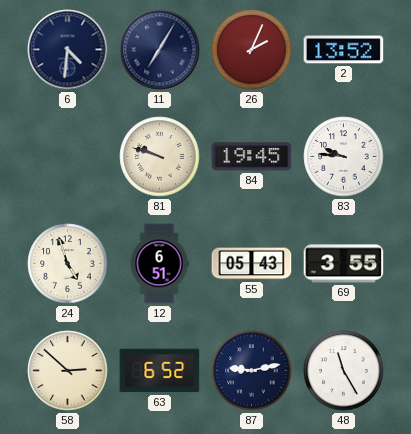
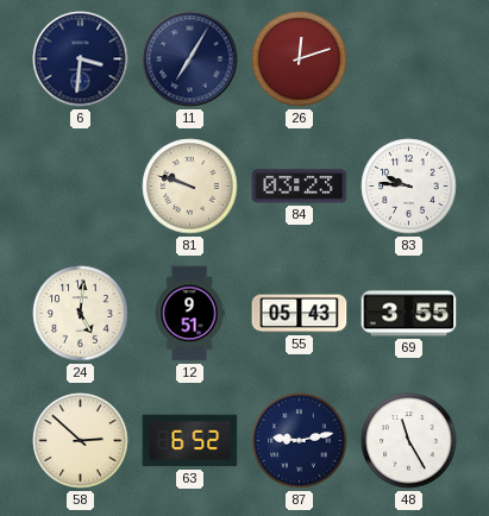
6: 4:31 -> 3:31 (81, 59)
26: 2:04 -> 12:12 (300, 59)
2: 13:52 -> none (344, 50)
84: 19:45 -> 03:23 (300, 187)
24: 4:57 -> 5:01 (81, 314)
12: 6:51 -> 9:51 (189, 314)
